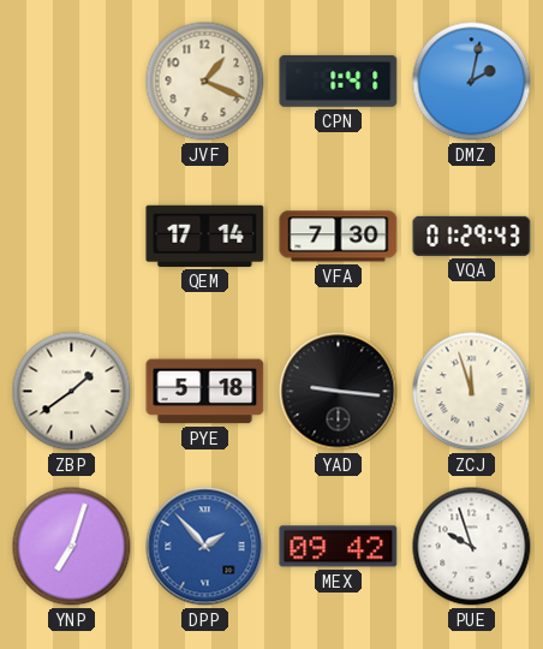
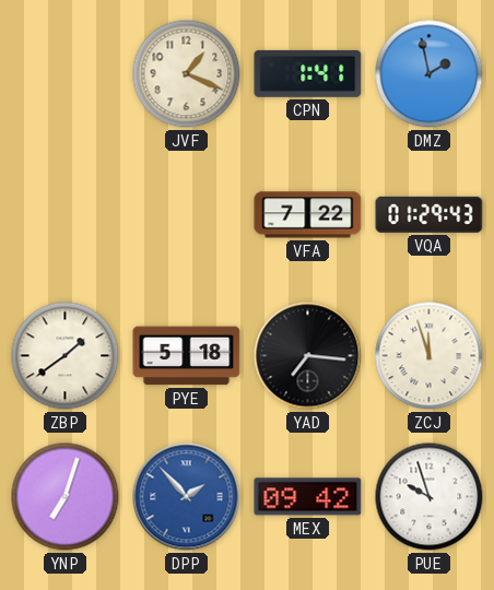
DMZ: 2:02 -> 1:58 (430, 74)
QEM: 17:14 -> none (205, 236)
VFA: 7:30 -> 7:22 (308, 215)
YAD: 9:16 -> 7:16 (308, 356)
